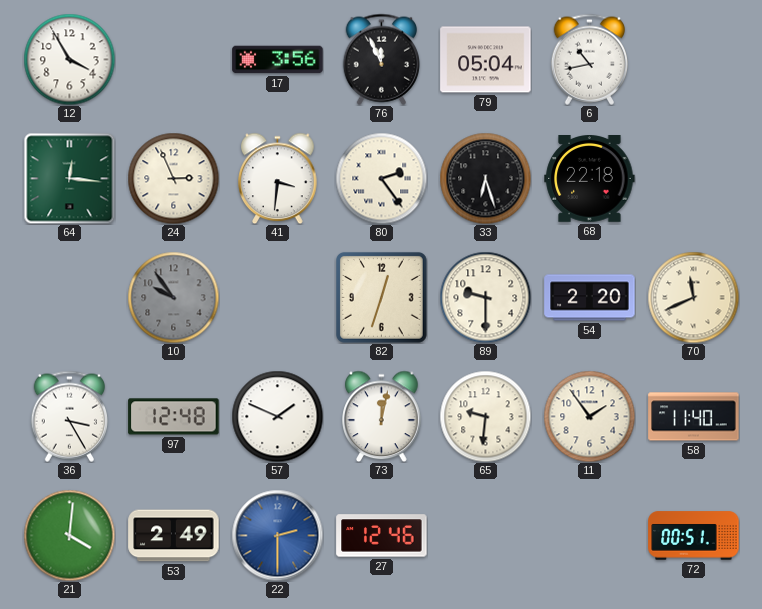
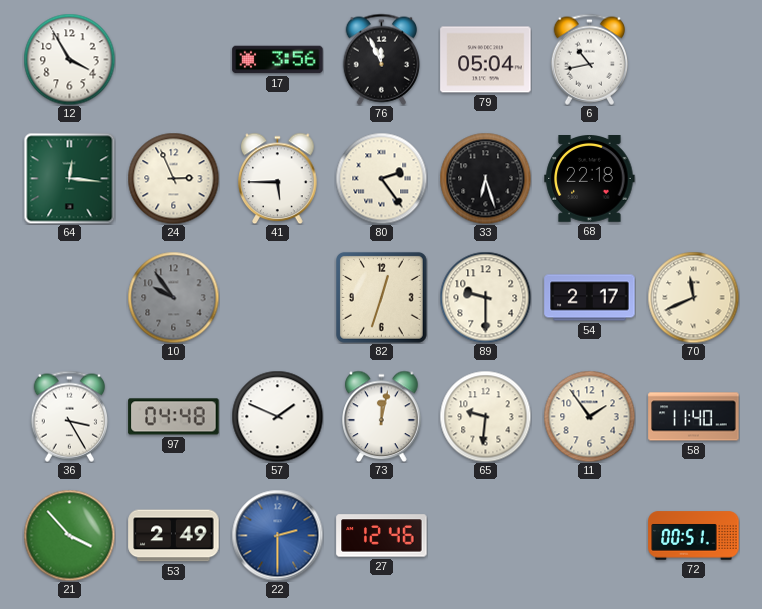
41: 3:31 -> 5:45 (278, 178)
54: 2:20 -> 2:17 (590, 298)
97: 12:48 -> 04:48 (174, 417)
21: 4:01 -> 3:53 (69, 535)
